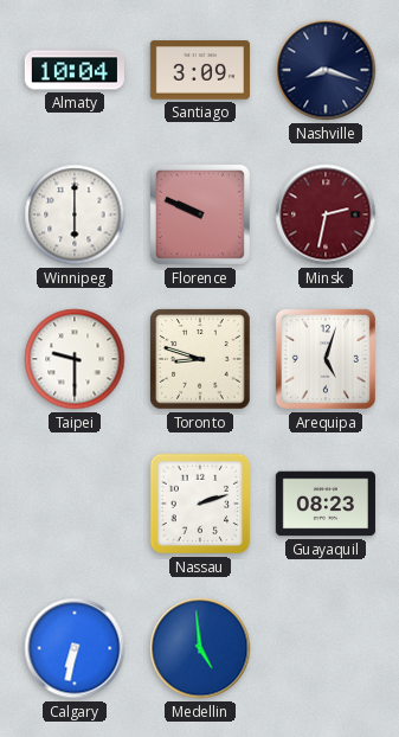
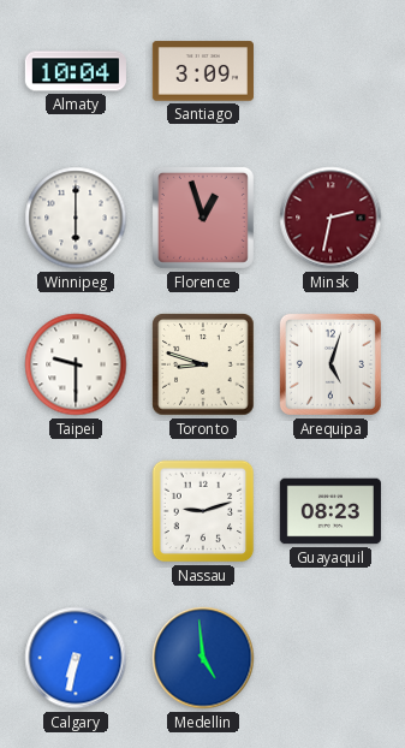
Nashville: 8:18 -> none (326, 70)
Florence: 9:49 -> 12:57 (203, 218)
Nassau: 2:12 -> 9:12 (203, 511)
